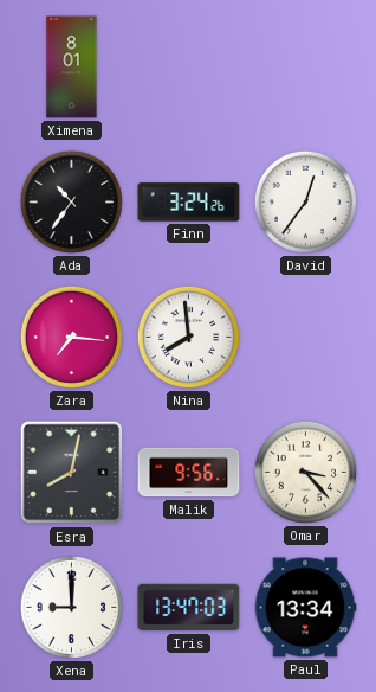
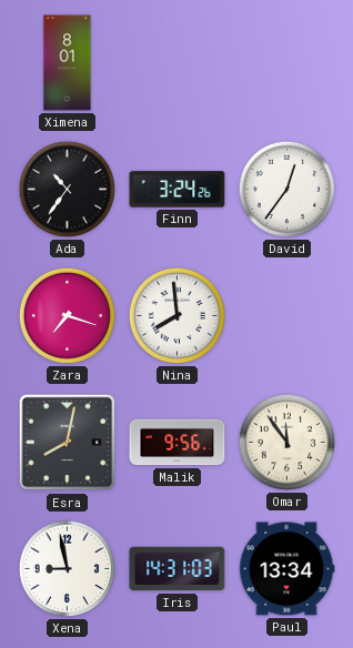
Zara: 7:16 -> 7:18 (67, 315)
Omar: 3:23 -> 11:54 (286, 442)
Xena: 9:00 -> 8:58 (67, 568)
Iris: 13:47 -> 14:31 (178, 569)
